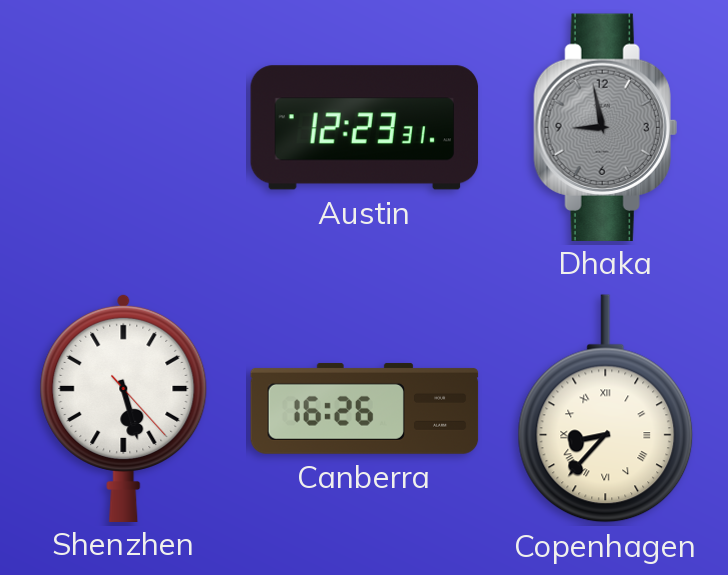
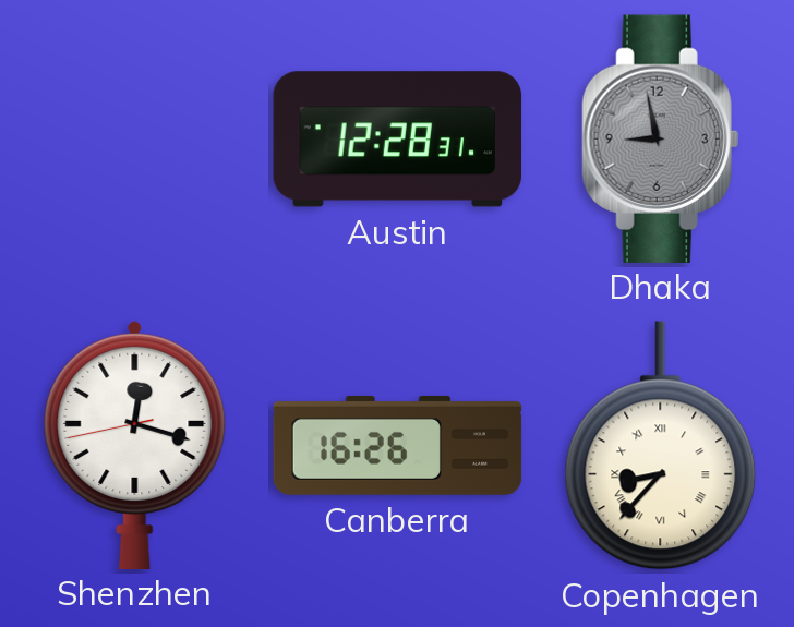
Austin: 12:23 -> 12:28 (398, 140)
Shenzhen: 5:27 -> 12:17 (135, 444)
